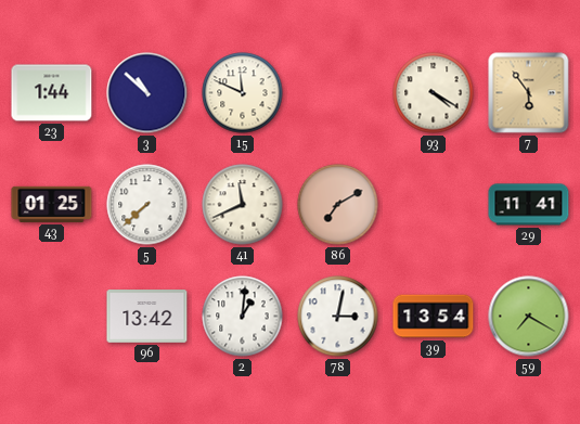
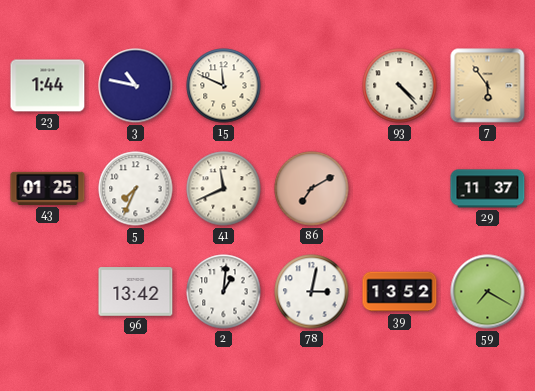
3: 10:52 -> 10:47 (136, 86)
93: 4:20 -> 4:23 (400, 86)
5: 7:38 -> 7:34 (136, 189)
29: 11:41 -> 11:37 (488, 189)
39: 13:54 -> 13:52 (400, 292)
